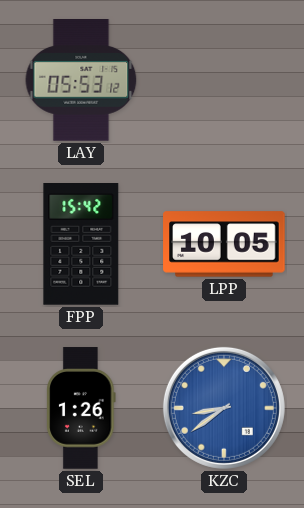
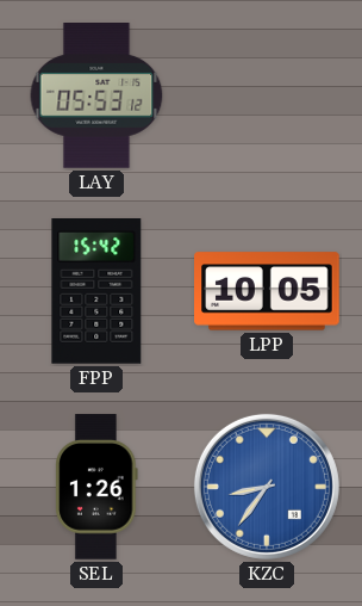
KZC: 8:39 -> 8:36 (267, 487)
